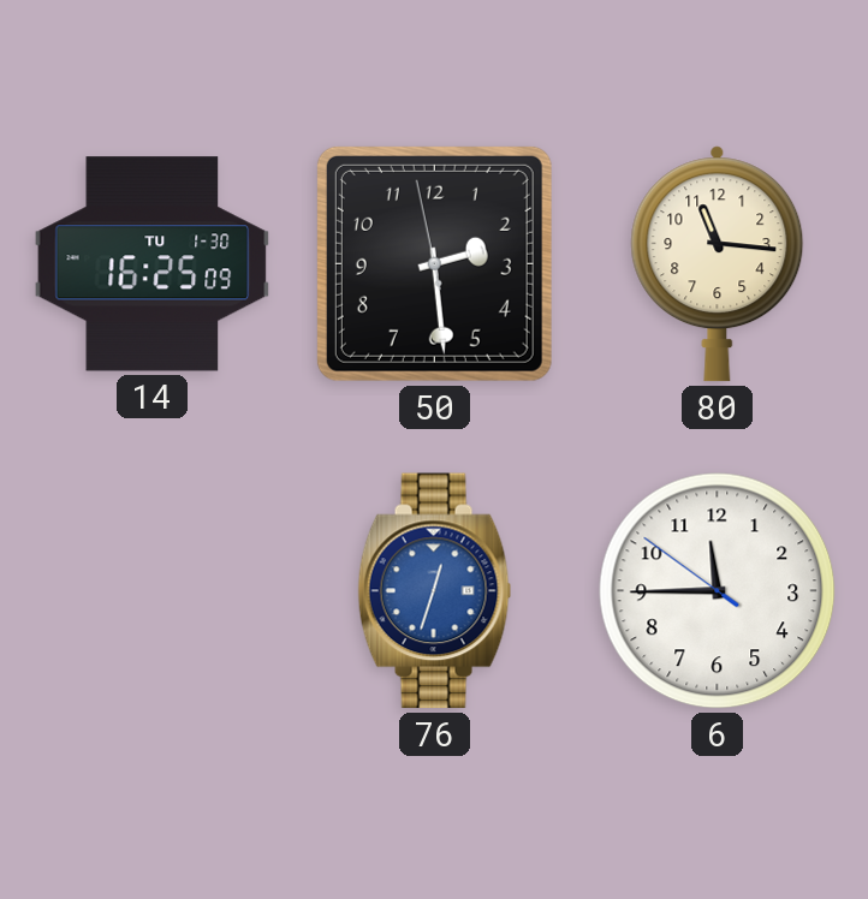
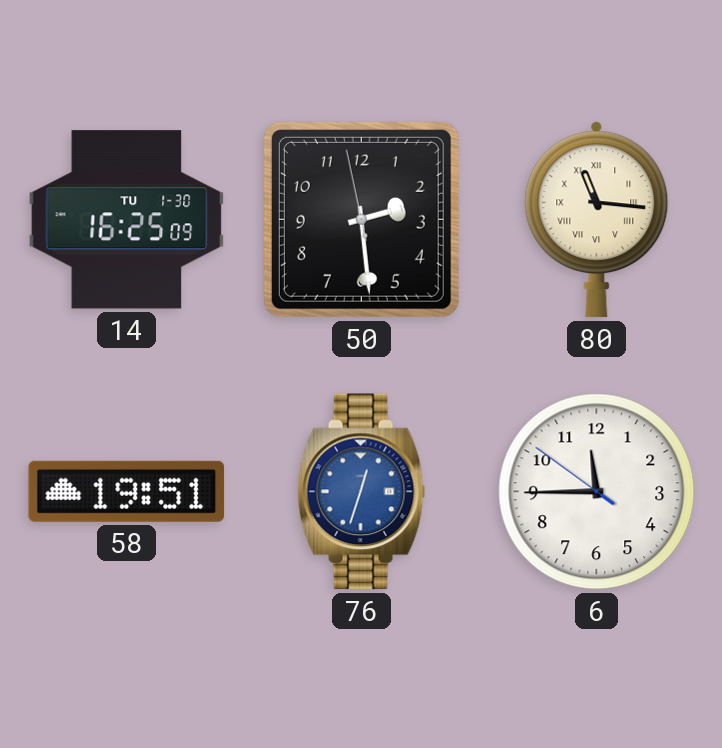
80 numerals: Arabic -> Roman (597, 220)
58: none -> 19:51 (127, 491)
